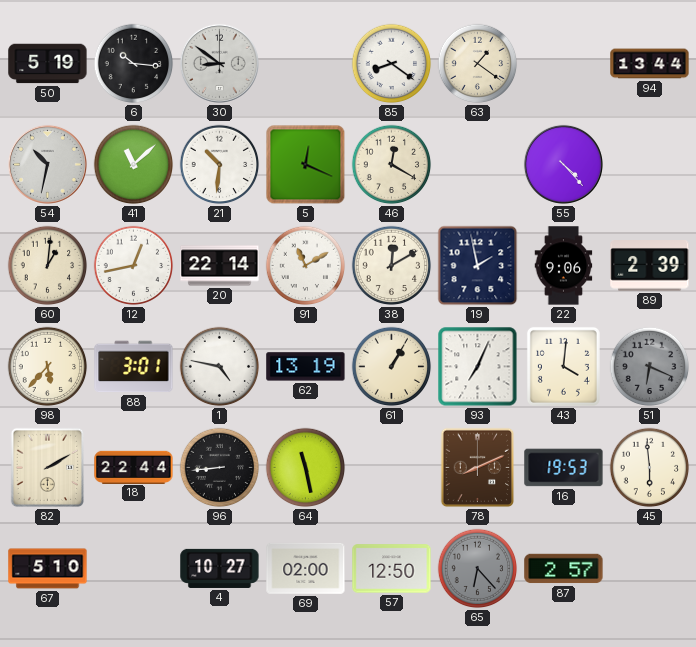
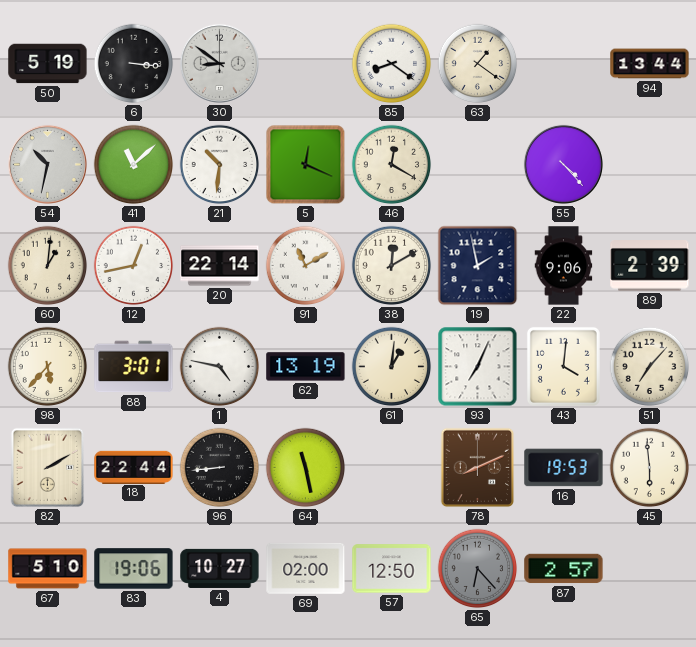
6: 10:16 -> 3:16 (134, 64)
61: 1:05 -> 1:01 (392, 367)
51: 6:19 -> 7:07 (650, 367)
51 dial: grey -> cream (650, 367)
83: none -> 19:06 (134, 569)
